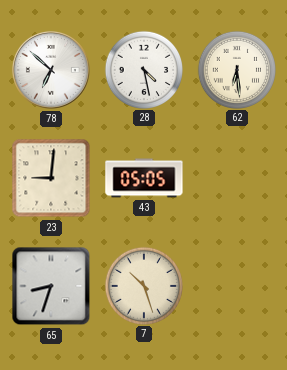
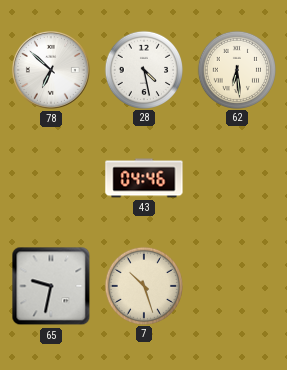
23: 9:01 -> none (51, 178)
43: 05:05 -> 04:46 (144, 178)
65: 8:33 -> 9:32 (51, 286)
